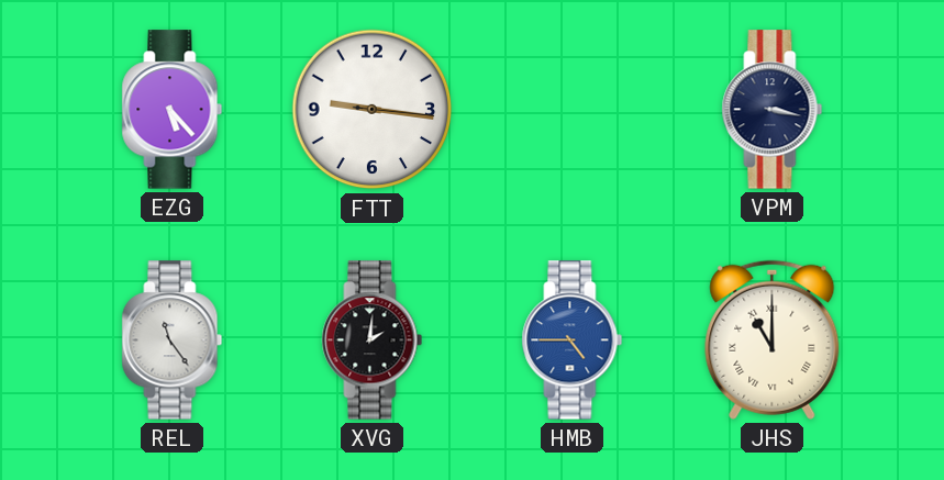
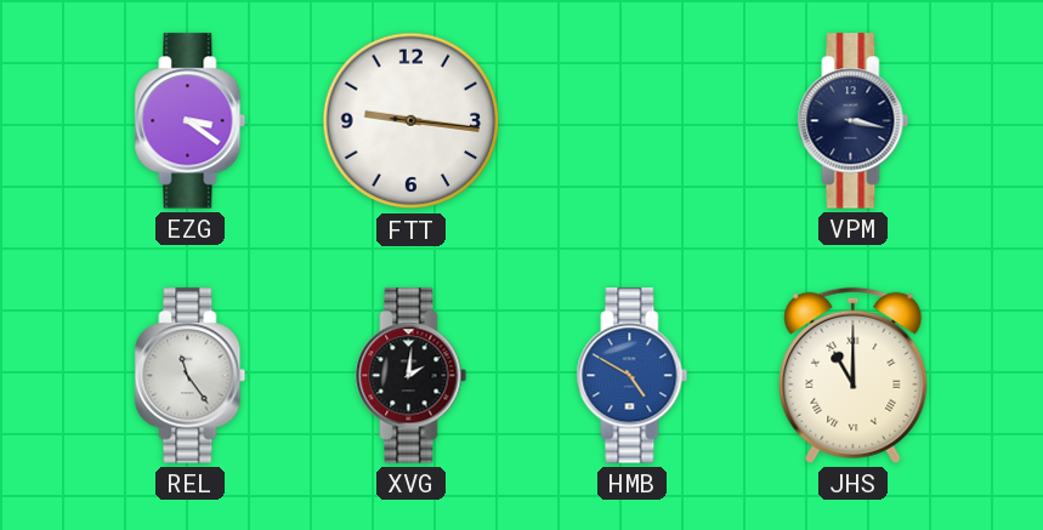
EZG: 5:23 -> 3:21 (191, 121)
HMB: 4:45 -> 4:50 (633, 376)
